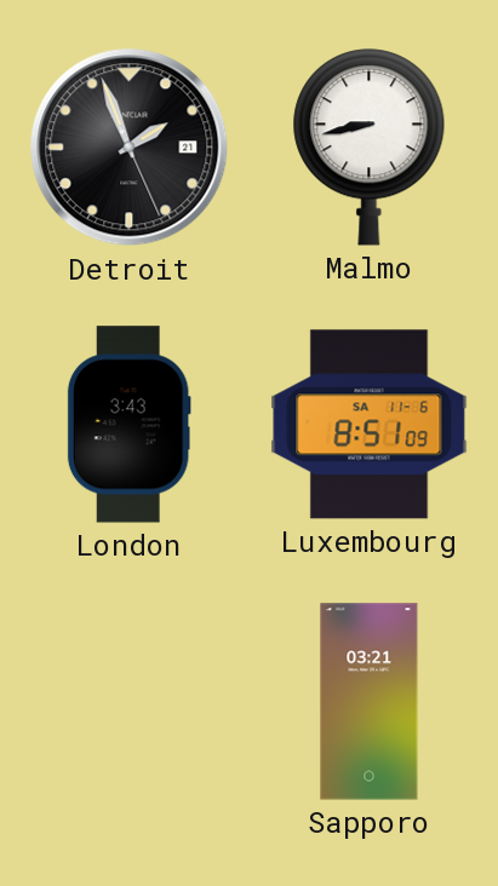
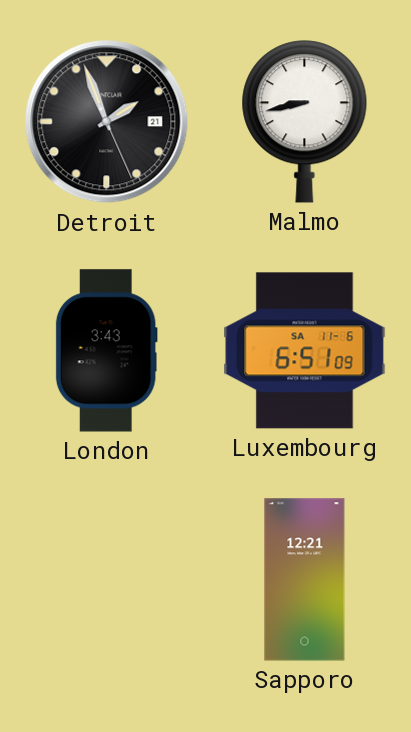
Luxembourg: 8:51 -> 6:51 (305, 351)
Sapporo: 03:21 -> 12:21 (305, 580)
